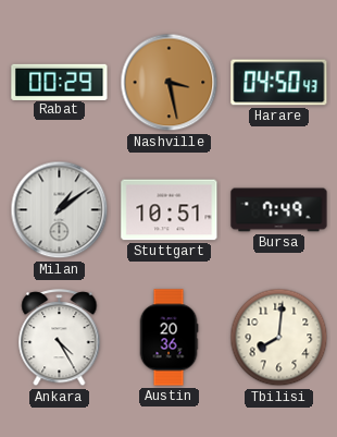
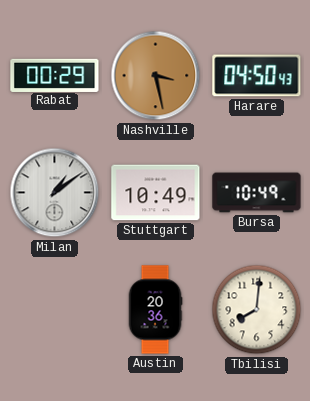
Stuttgart: 10:51 -> 10:49 (156, 193)
Bursa: 7:49 -> 10:49 (257, 193)
Ankara: 4:25 -> none (60, 338)
